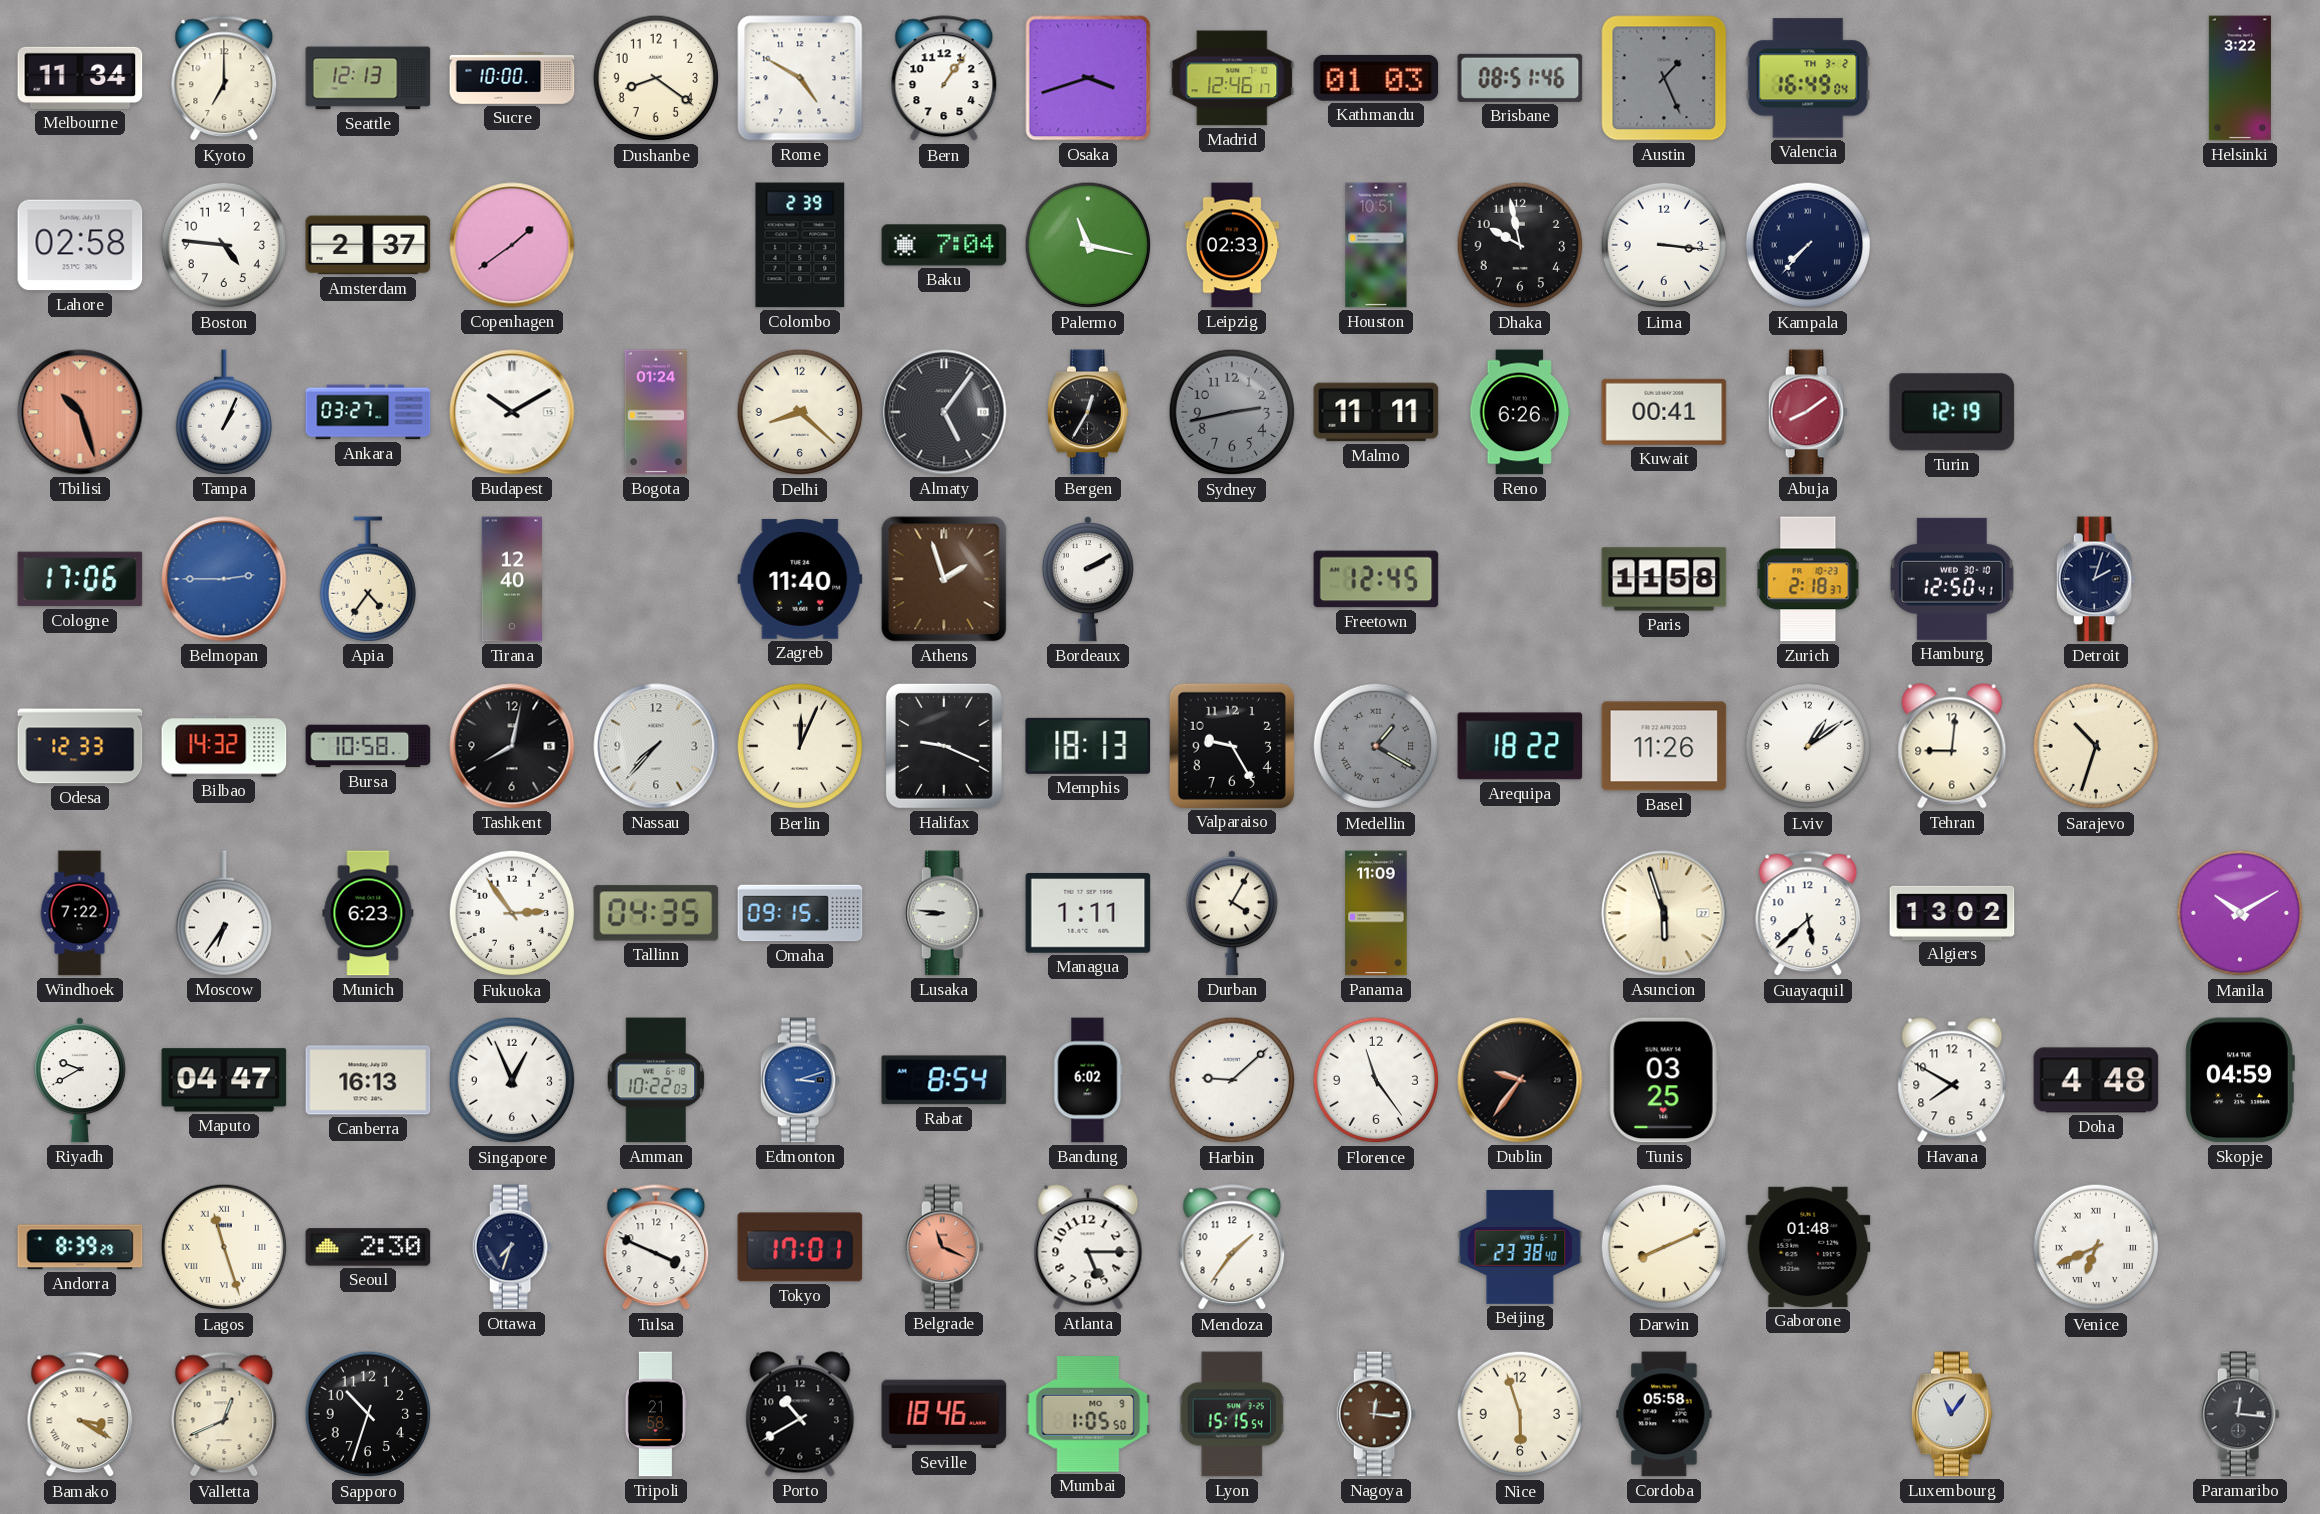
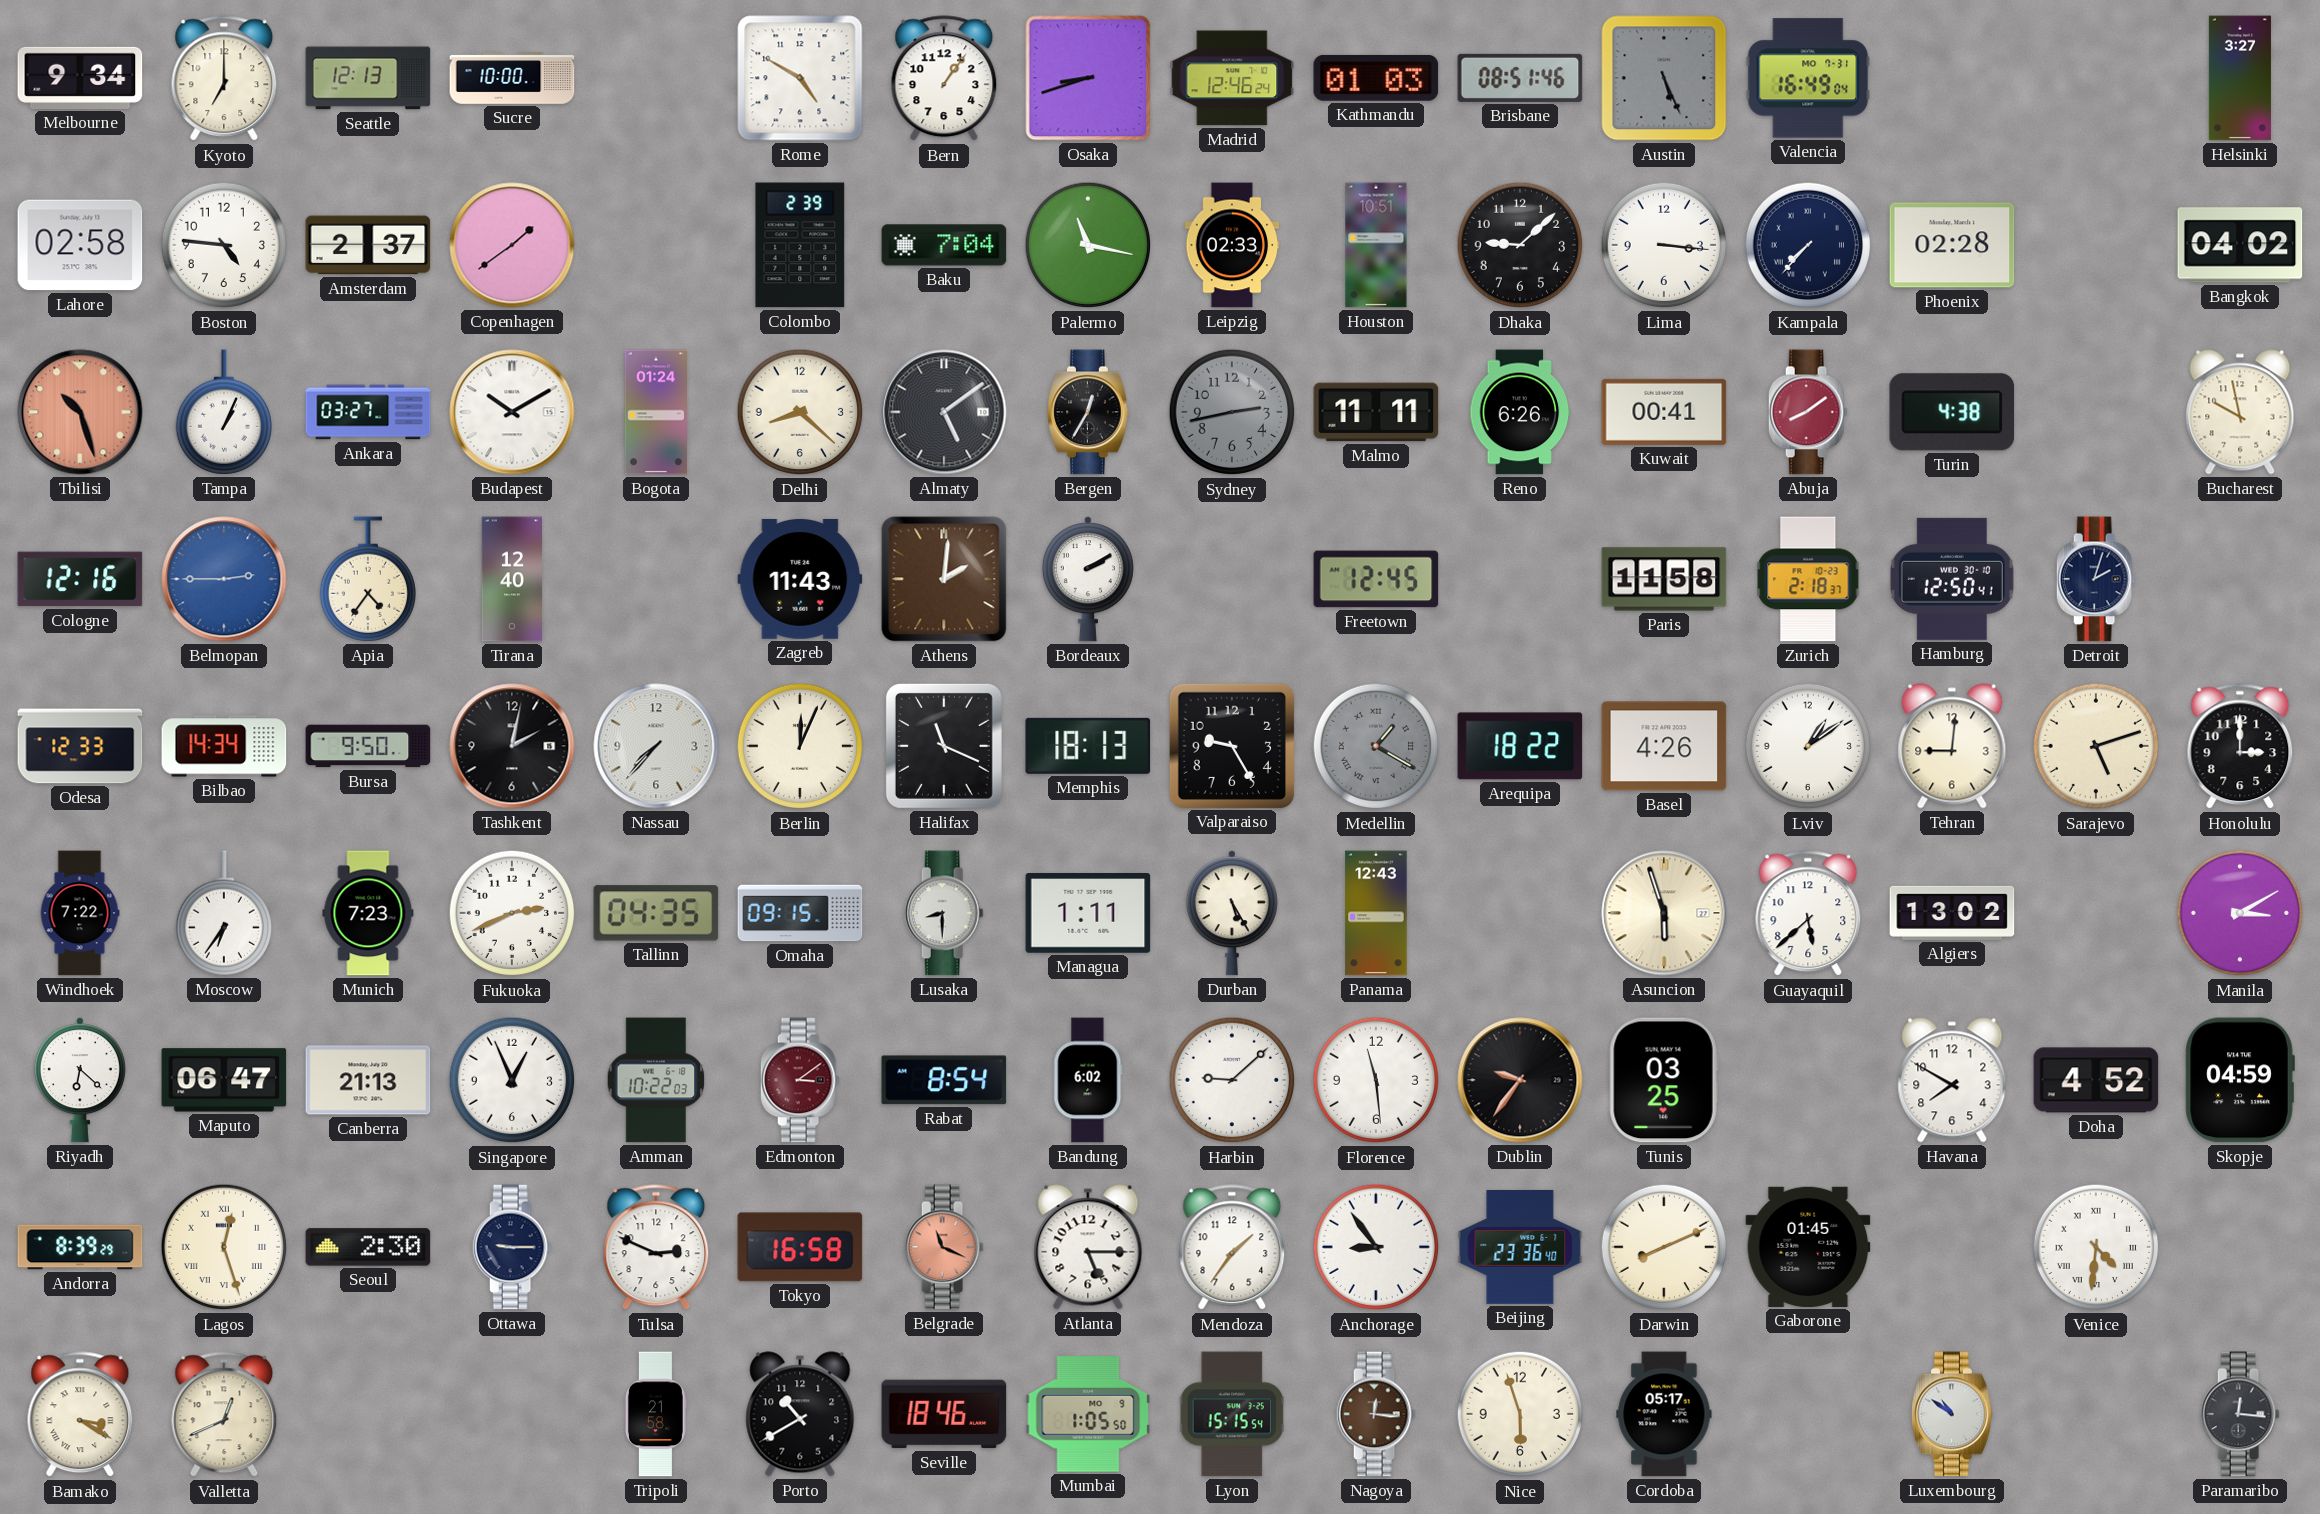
Melbourne: 11:34 -> 9:34 (80, 78)
Dushanbe: 8:21 -> none (656, 78)
Osaka: 3:42 -> 8:42 (1088, 78)
Madrid: 12:46:17 -> 12:46:24 (1232, 78)
Austin: 1:26 -> 5:26 (1664, 78)
Valencia date: TH 3-2 -> MO 7-31 (1808, 78)
Helsinki: 3:22 -> 3:27 (2240, 78)
Dhaka: 9:58 -> 9:08 (1520, 245)
Phoenix: none -> 02:28 (1952, 245)
Bangkok: none -> 04:02 (2240, 245)
Almaty: 5:06 -> 5:09 (944, 412)
Turin: 12:19 -> 4:38 (1952, 412)
Bucharest: none -> 9:58 (2240, 412)
Cologne: 17:06 -> 12:16 (80, 579)
Zagreb: 11:40 -> 11:43 (800, 579)
Athens: 1:57 -> 2:01 (944, 579)
Bilbao: 14:32 -> 14:34 (224, 746)
Bursa: 10:58 -> 9:50 (368, 746)
Tashkent: 8:02 -> 2:02 (512, 746)
Halifax: 9:19 -> 11:19 (944, 746)
Basel: 11:26 -> 4:26 (1664, 746)
Sarajevo: 10:33 -> 5:12 (2096, 746)
Honolulu: none -> 3:00 (2240, 747)
Munich: 6:23 -> 7:23 (368, 913)
Fukuoka: 2:54 -> 2:41 (512, 913)
Lusaka: 8:46 -> 8:30 (944, 913)
Durban: 4:05 -> 5:25 (1232, 913)
Panama: 11:09 -> 12:43 (1376, 913)
Manila: 10:10 -> 3:10 (2240, 913)
Riyadh: 9:40 -> 6:22 (80, 1080)
Maputo: 04:47 -> 06:47 (224, 1080)
Canberra: 16:13 -> 21:13 (368, 1080)
Edmonton: 3:12 -> 3:09 (800, 1080)
Edmonton dial: blue -> burgundy (800, 1080)
Florence: 11:24 -> 11:29 (1376, 1080)
Doha: 4:48 -> 4:52 (2096, 1080)
Lagos: 11:27 -> 12:27 (224, 1247)
Ottawa: 7:33 -> 9:15 (512, 1247)
Tulsa: 3:49 -> 2:49 (656, 1248)
Tokyo: 17:01 -> 16:58 (800, 1247)
Anchorage: none -> 8:54 (1376, 1247)
Beijing: 23:38 -> 23:36 (1520, 1247)
Gaborone: 01:48 -> 01:45 (1808, 1247)
Venice: 6:41 -> 4:31 (2096, 1247)
Sapporo: 10:33 -> none (368, 1414)
Cordoba: 05:58 -> 05:17 (1664, 1414)
Luxembourg: 11:06 -> 10:51 (1952, 1414)
